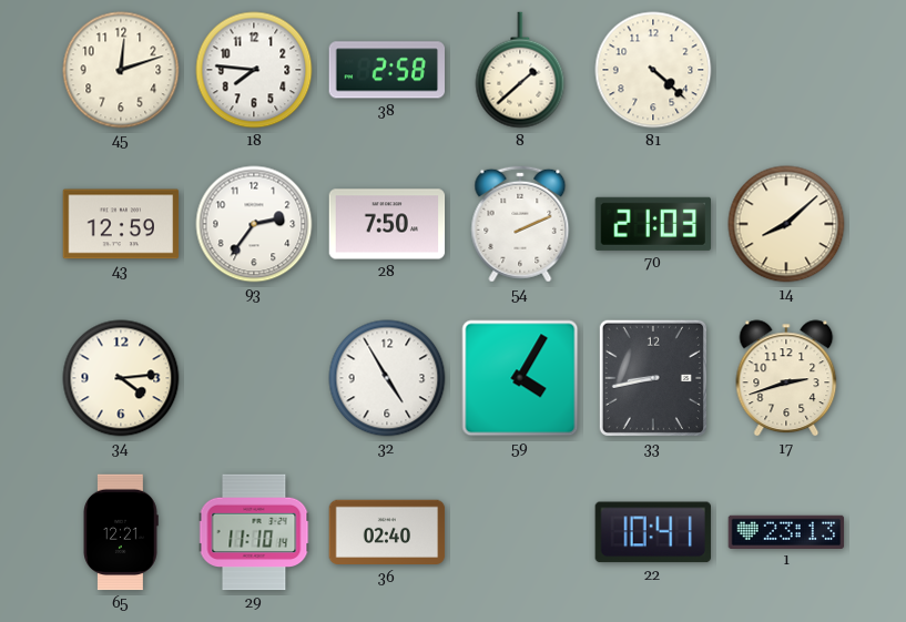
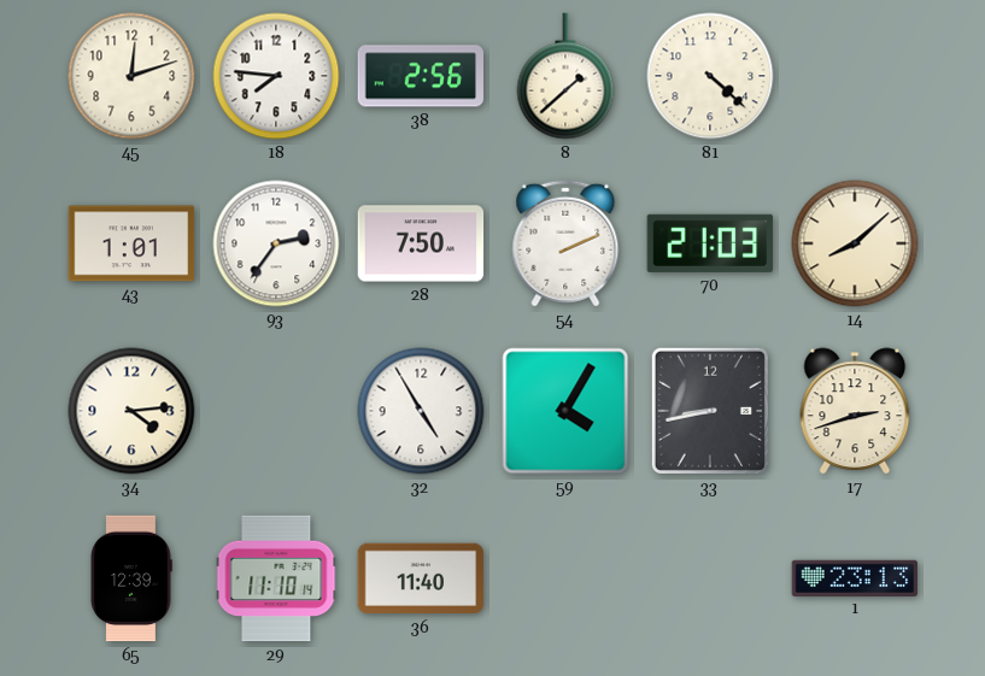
38: 2:58 -> 2:56 (421, 76)
43: 12:59 -> 1:01 (131, 243)
65: 12:21 -> 12:39 (131, 578)
36: 02:40 -> 11:40 (421, 578)
22: 10:41 -> none (653, 532)
